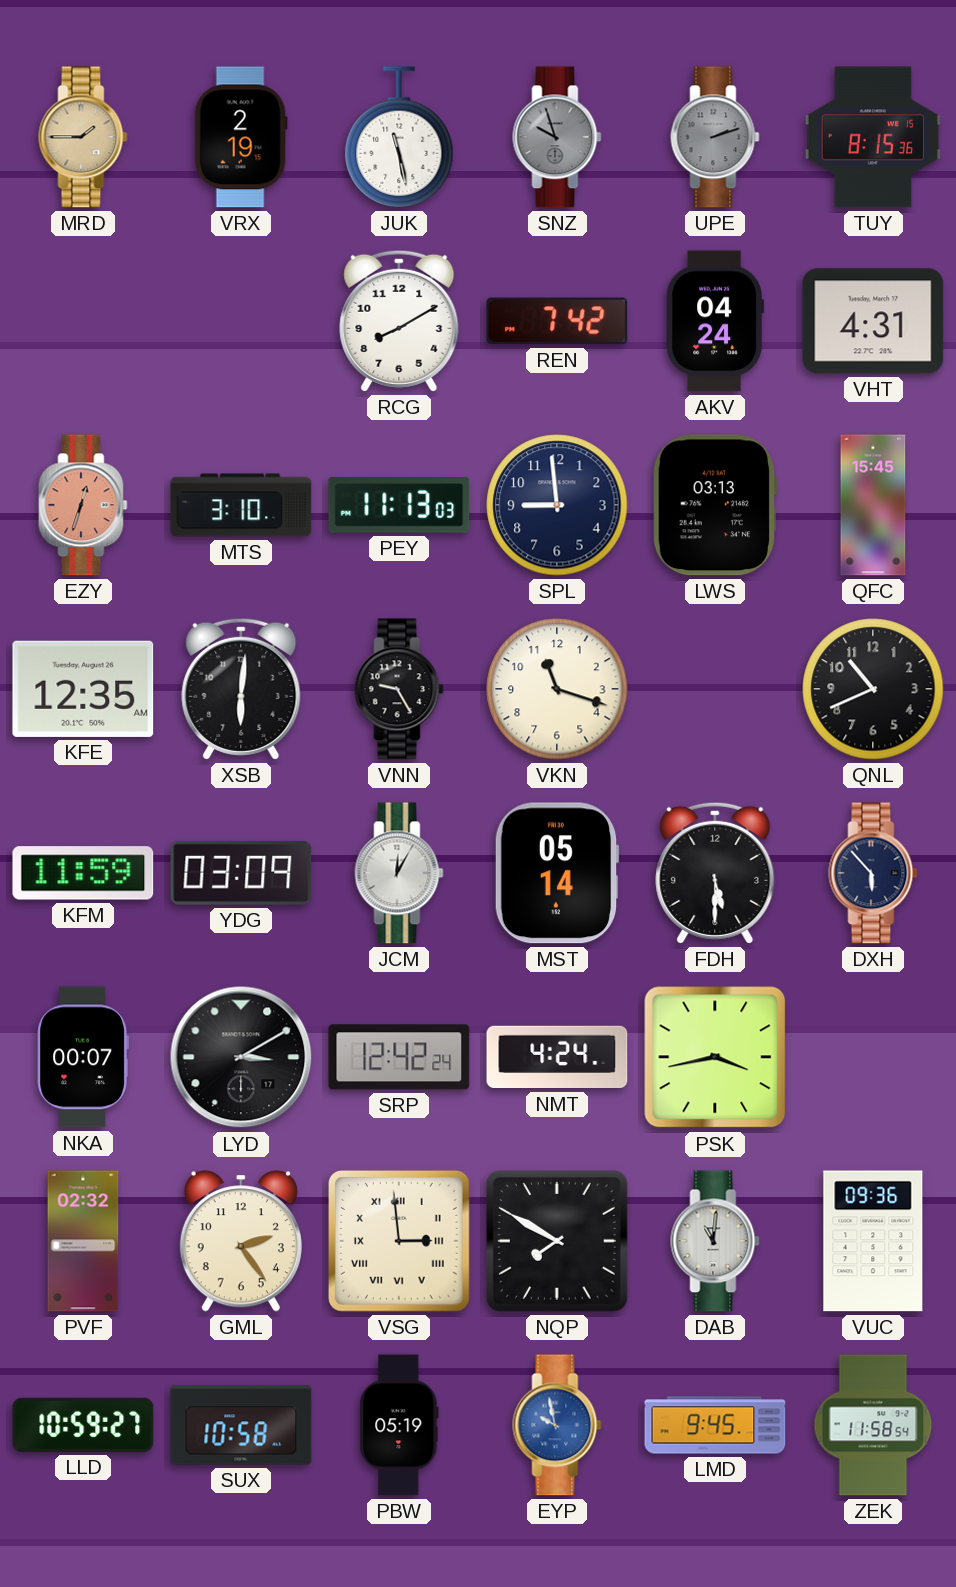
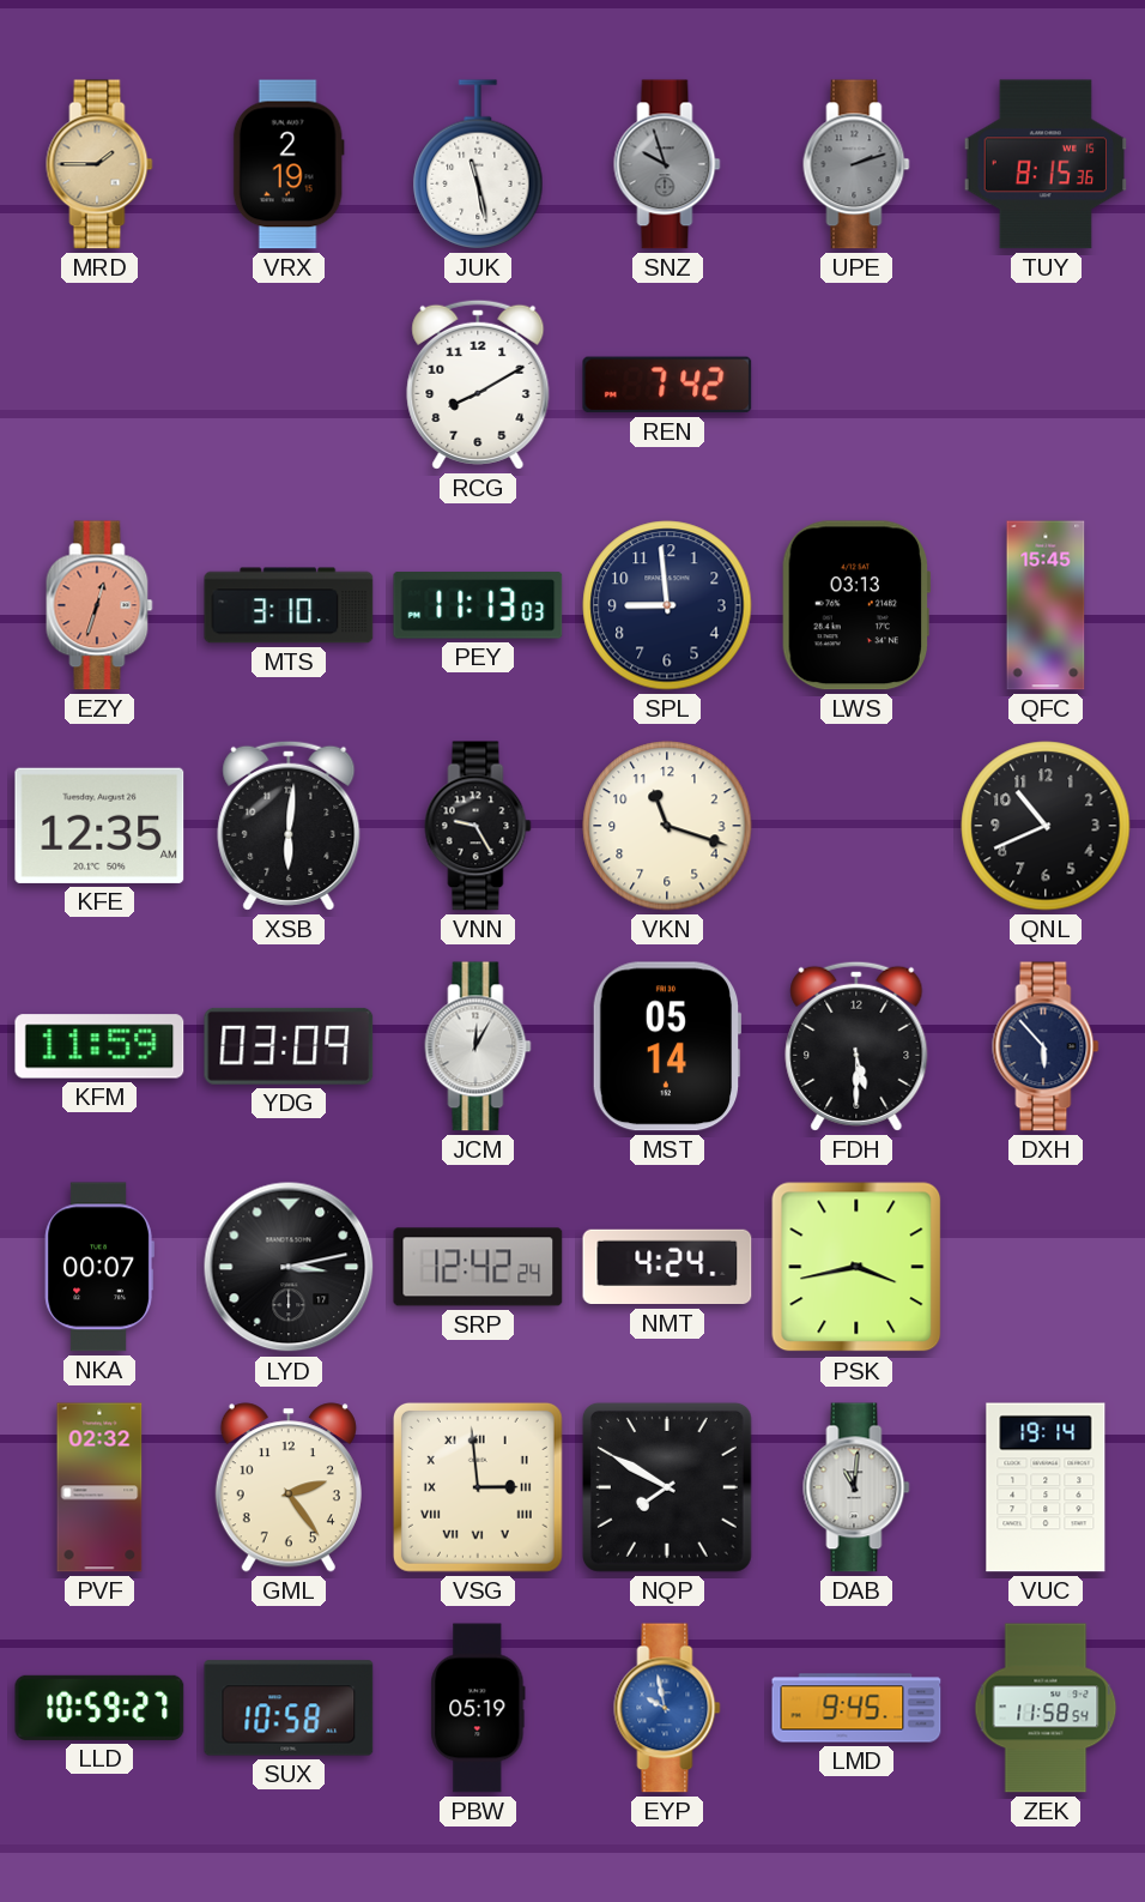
AKV: 04:24 -> none (715, 321)
VHT: 4:31 -> none (873, 321)
LYD: 3:10 -> 3:13 (289, 1267)
VUC: 09:36 -> 19:14 (1046, 1487)
